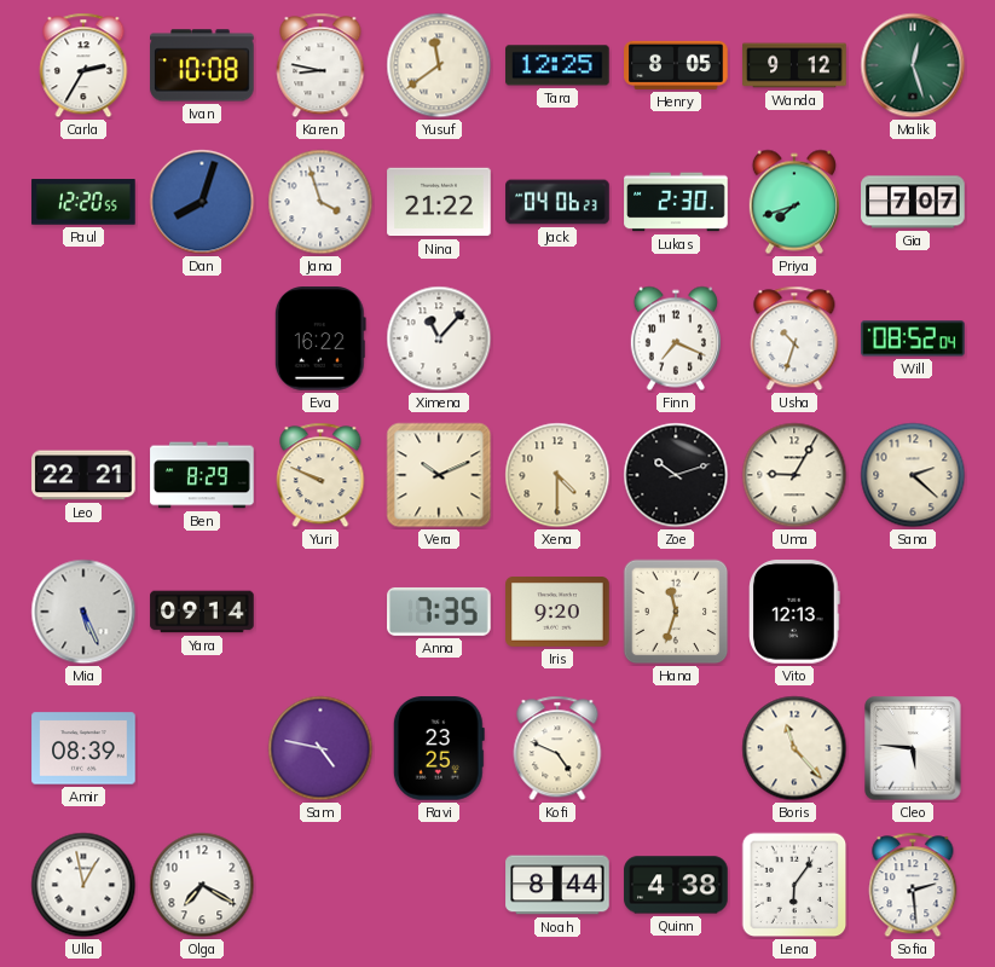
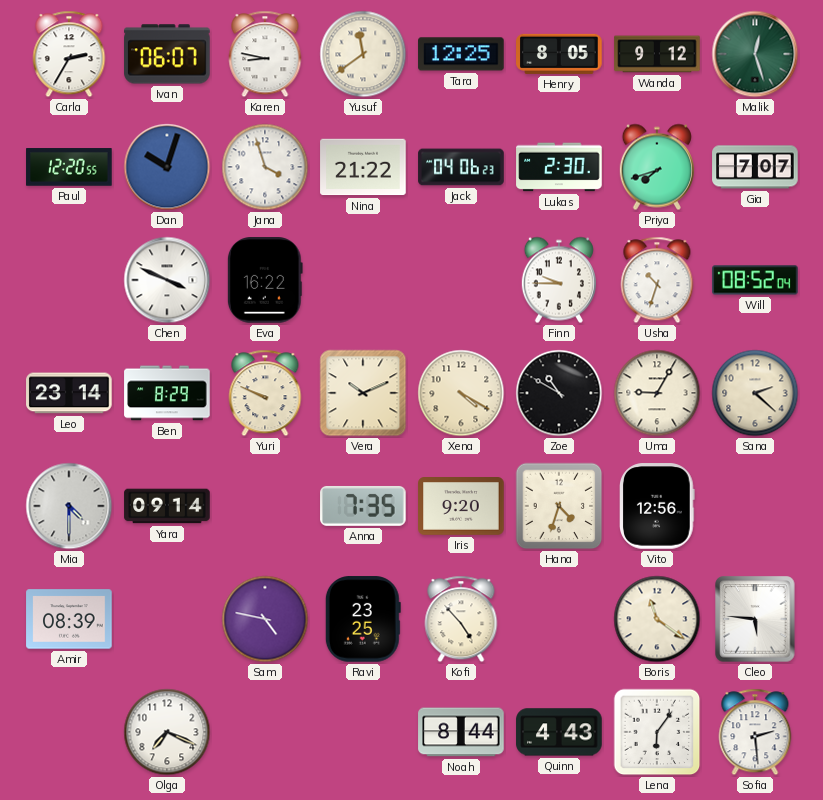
Ivan: 10:08 -> 06:07 (167, 54)
Dan: 8:03 -> 10:03 (167, 167)
Chen: none -> 3:49 (167, 280)
Ximena: 11:07 -> none (439, 338)
Finn: 7:19 -> 9:45 (559, 280)
Leo: 22:21 -> 23:14 (69, 393)
Xena: 4:30 -> 4:20 (461, 393)
Zoe: 10:12 -> 10:50 (559, 393)
Mia: 5:26 -> 4:30 (69, 506)
Hana: 11:33 -> 4:33 (559, 506)
Vito: 12:13 -> 12:56 (657, 506)
Kofi: 4:49 -> 4:53 (461, 619)
Boris: 11:23 -> 11:21 (657, 619)
Ulla: 12:58 -> none (83, 885)
Olga: 7:20 -> 7:19 (167, 732)
Quinn: 4:38 -> 4:43 (559, 732)
